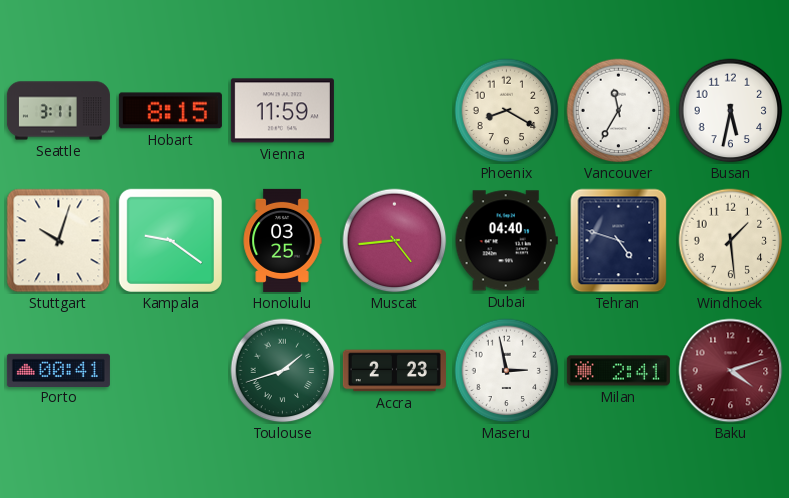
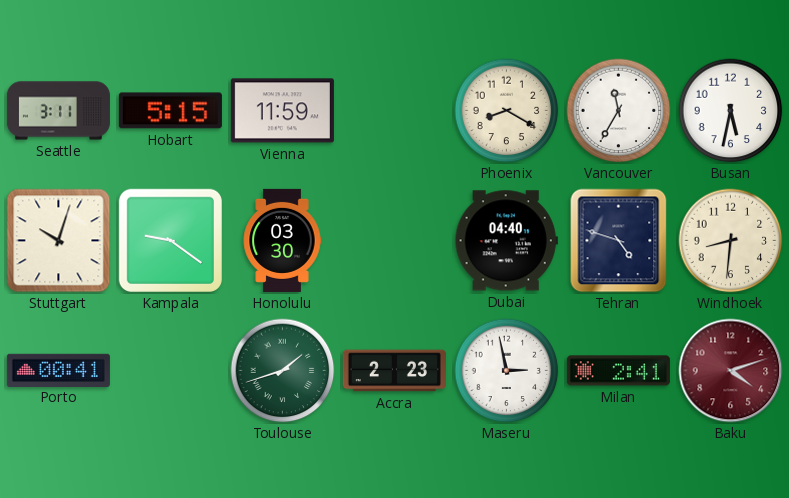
Hobart: 8:15 -> 5:15 (170, 111)
Honolulu: 03:25 -> 03:30 (282, 240)
Muscat: 4:44 -> none (395, 241)
Windhoek: 1:29 -> 8:31 (731, 241)
